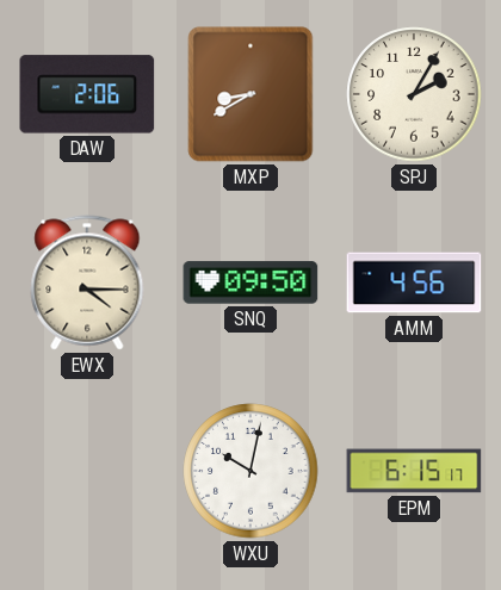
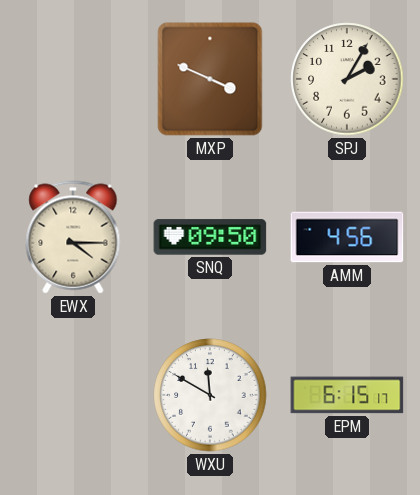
DAW: 2:06 -> none (87, 94)
MXP: 8:40 -> 3:49 (210, 79)
WXU: 10:02 -> 11:50 (210, 395)
